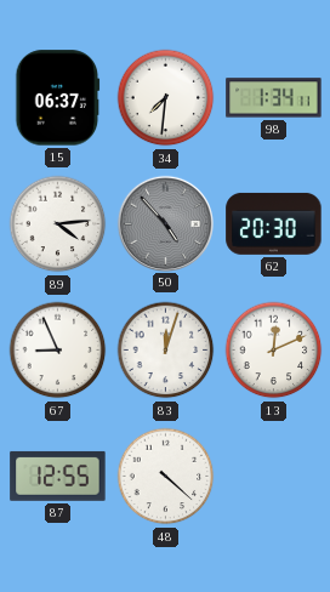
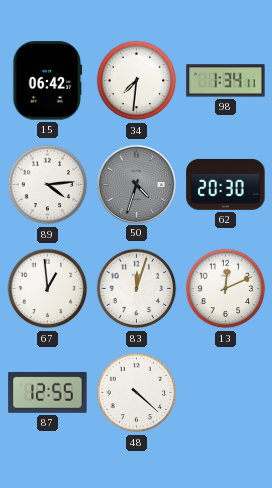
15: 06:37 -> 06:42 (48, 81)
50: 4:53 -> 4:33 (136, 184)
67: 8:56 -> 12:59 (48, 289)
